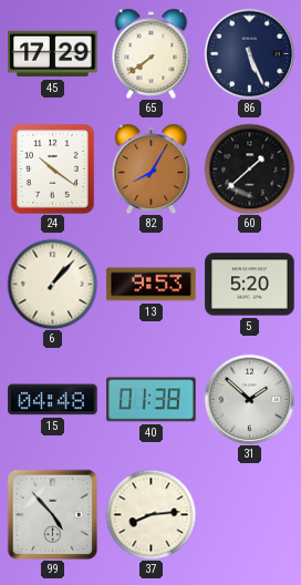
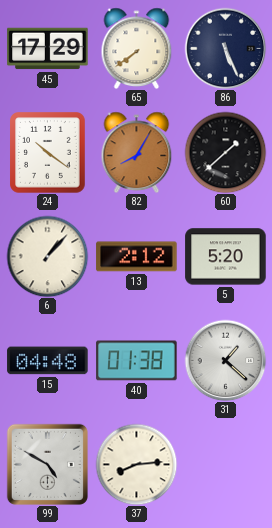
13: 9:53 -> 2:12 (137, 257)
31: 1:52 -> 1:22 (225, 360)
99: 4:53 -> 4:50 (47, 464)
